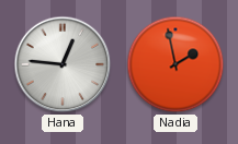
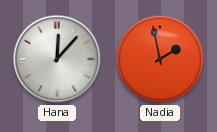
Hana: 12:46 -> 12:07 (57, 59)
